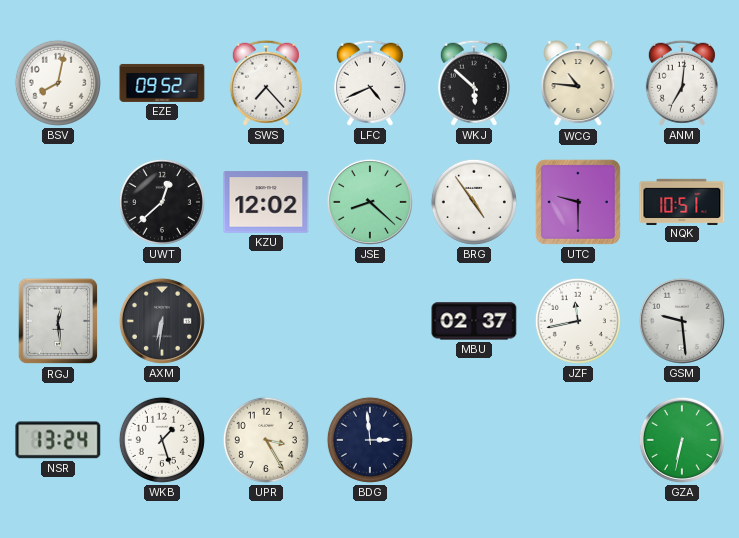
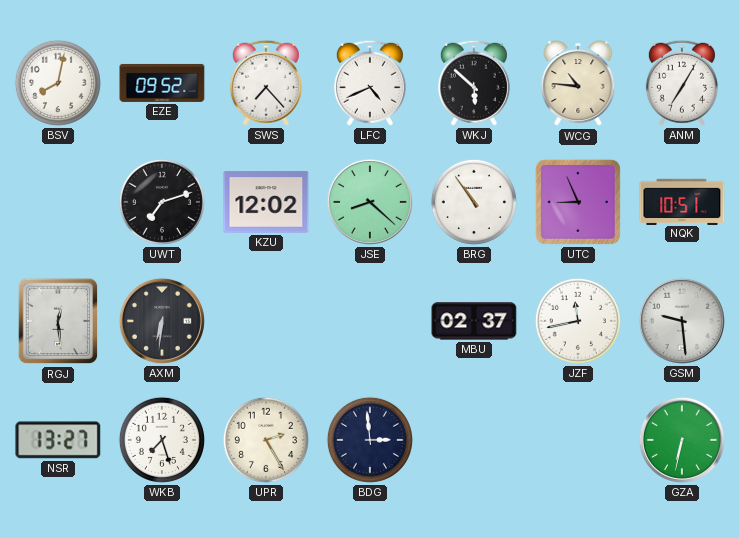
ANM: 7:01 -> 7:05 (682, 83)
UWT: 12:38 -> 7:12 (162, 202)
BRG: 4:54 -> 10:54 (474, 202)
UTC: 9:30 -> 8:56 (578, 202)
NSR: 13:24 -> 13:27 (58, 440)
WKB: 1:27 -> 7:27 (162, 440)
UPR: 3:25 -> 2:25 (266, 440)
